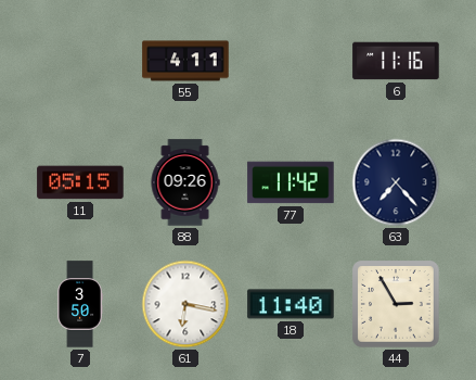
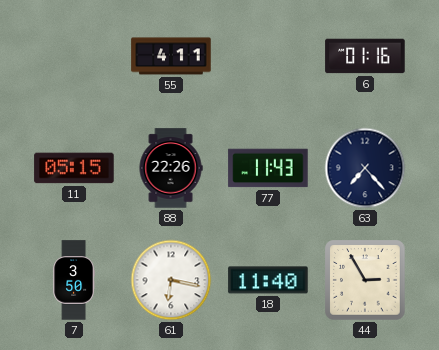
6: 11:16 -> 01:16 (365, 56)
88: 09:26 -> 22:26 (171, 168)
77: 11:42 -> 11:43 (268, 168)
